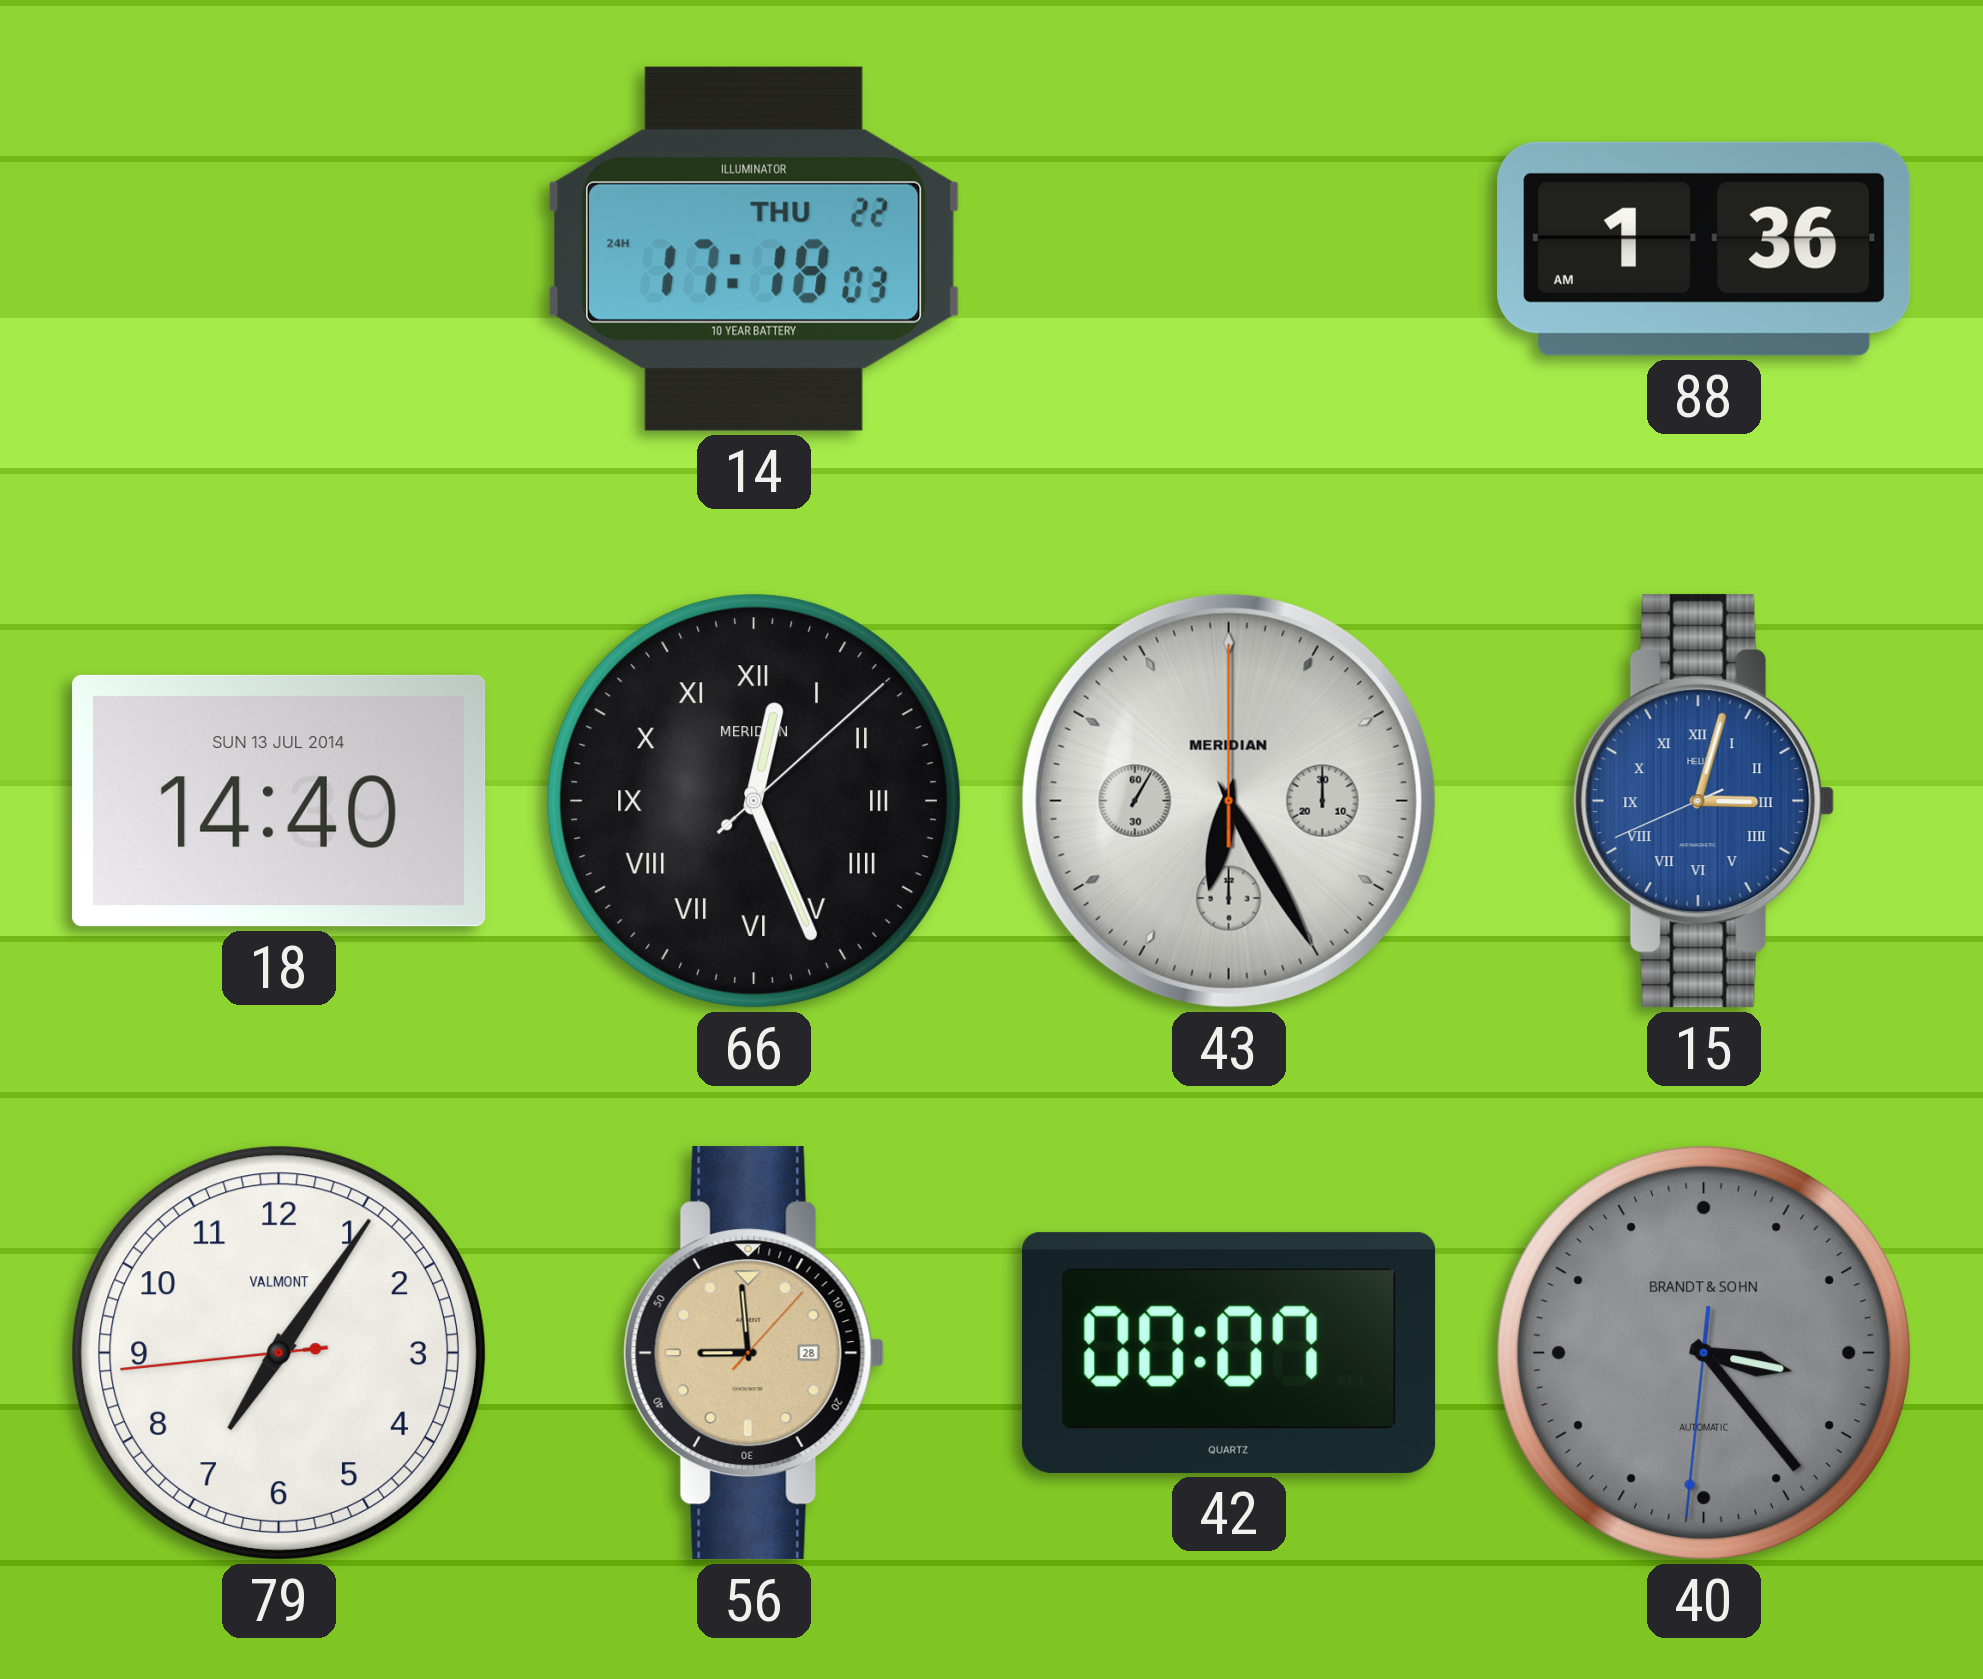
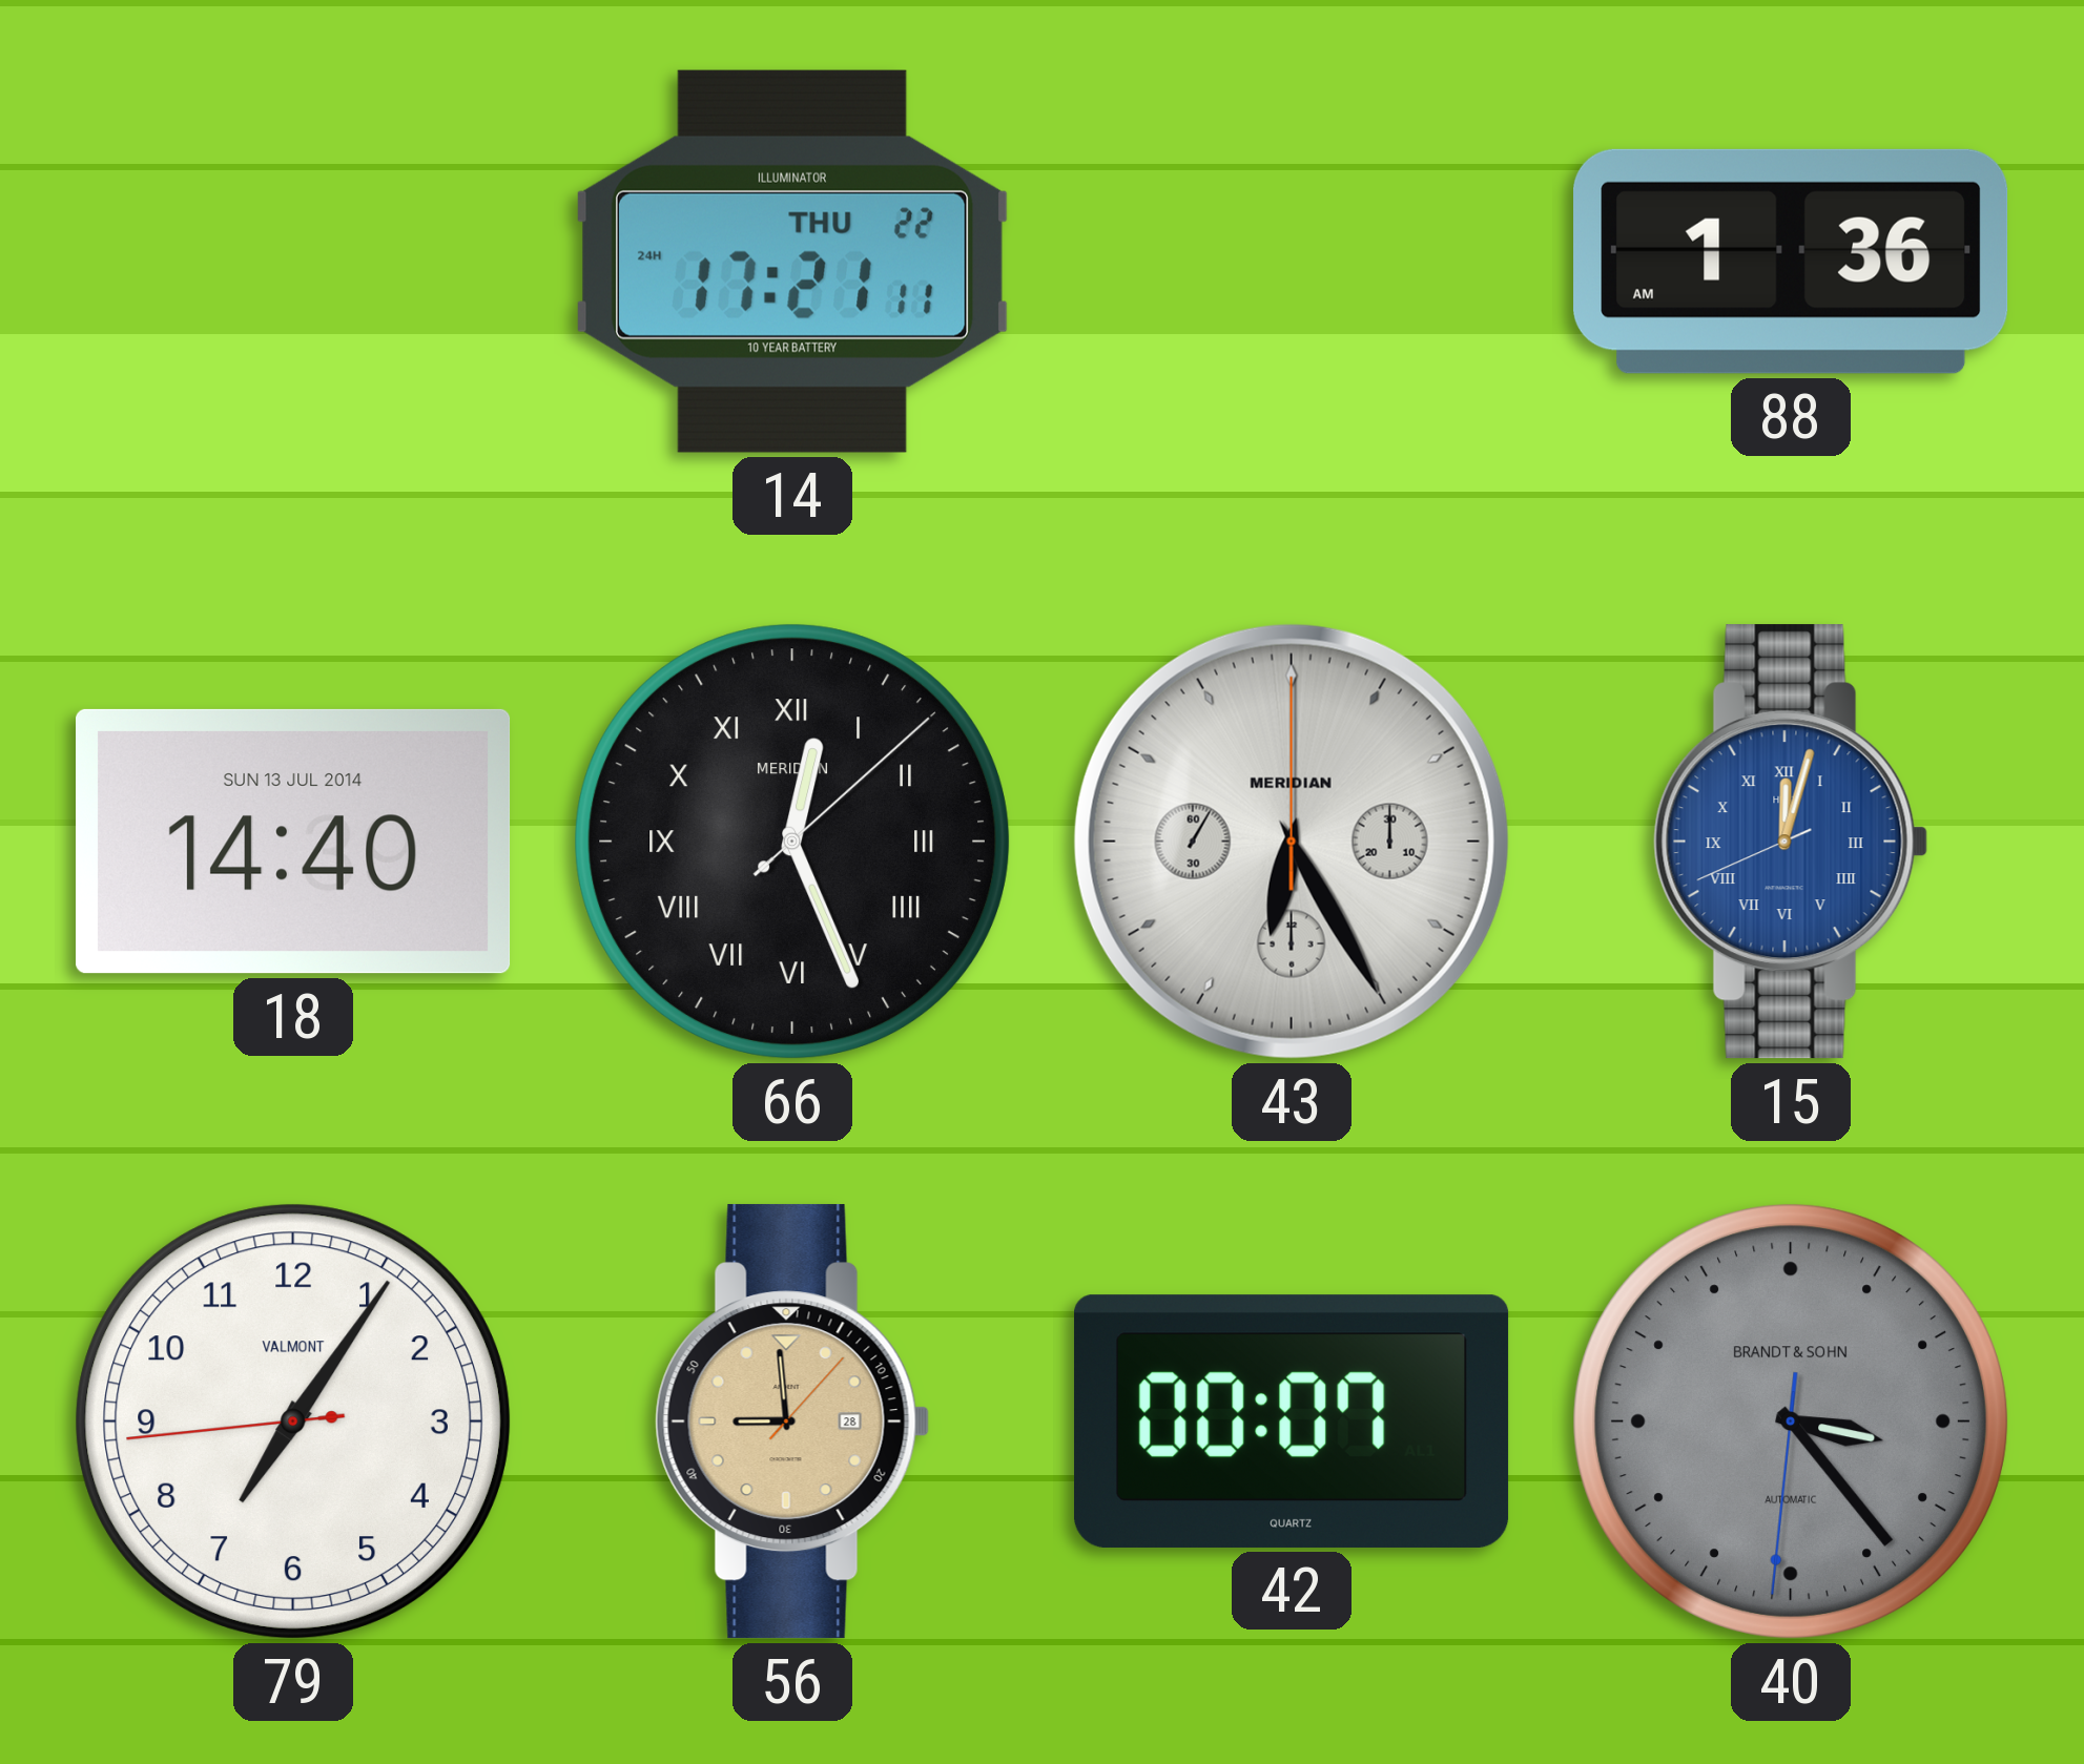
14: 17:18 -> 17:21 (792, 262)
15: 3:02 -> 12:02 (1791, 842)
